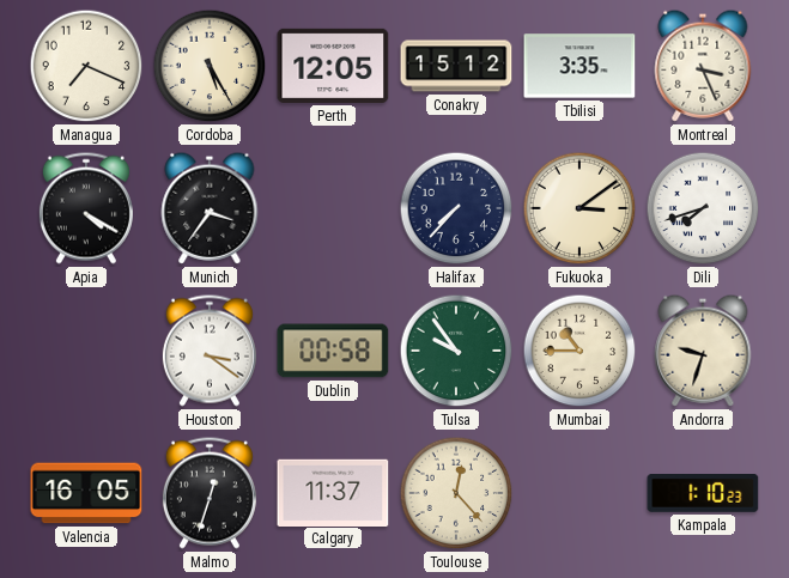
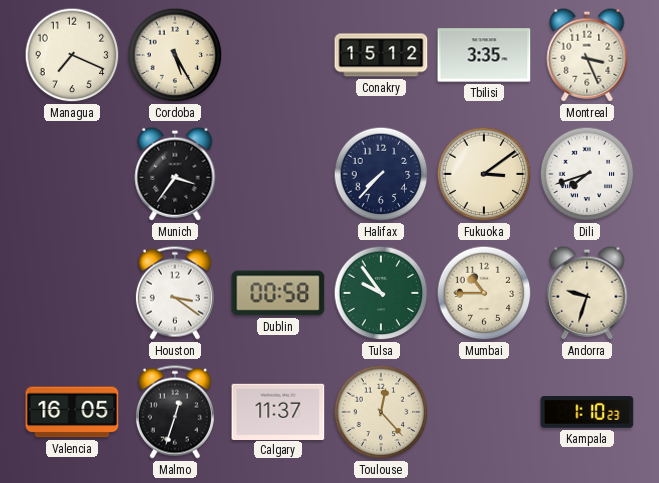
Perth: 12:05 -> none (333, 66)
Apia: 4:20 -> none (86, 208)
